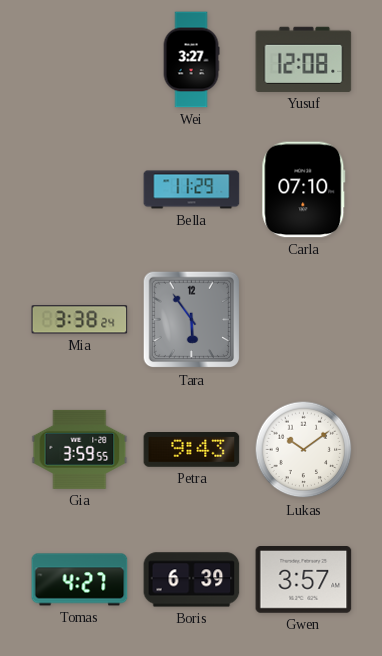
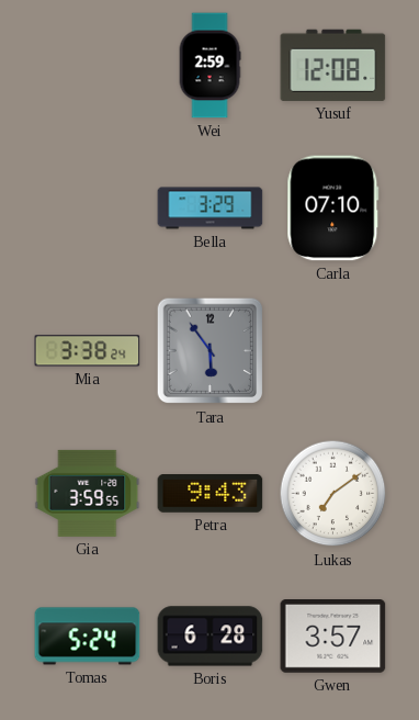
Wei: 3:27 -> 2:59 (209, 66)
Bella: 11:29 -> 3:29 (211, 209)
Lukas: 10:09 -> 7:09 (333, 494)
Tomas: 4:27 -> 5:24 (88, 637)
Boris: 6:39 -> 6:28 (211, 637)
